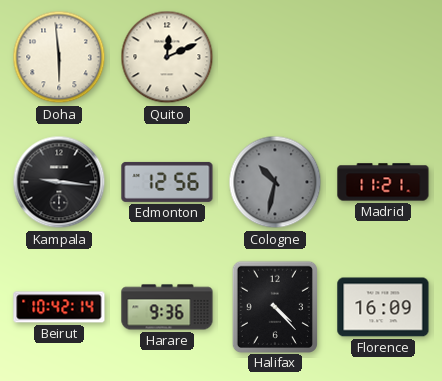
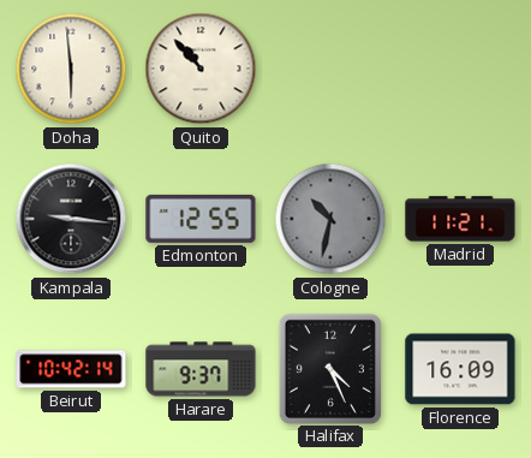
Quito: 12:11 -> 10:53 (201, 69)
Edmonton: 12:56 -> 12:55 (201, 219)
Harare: 9:36 -> 9:37 (201, 369)
Halifax: 4:23 -> 4:26 (329, 368)
